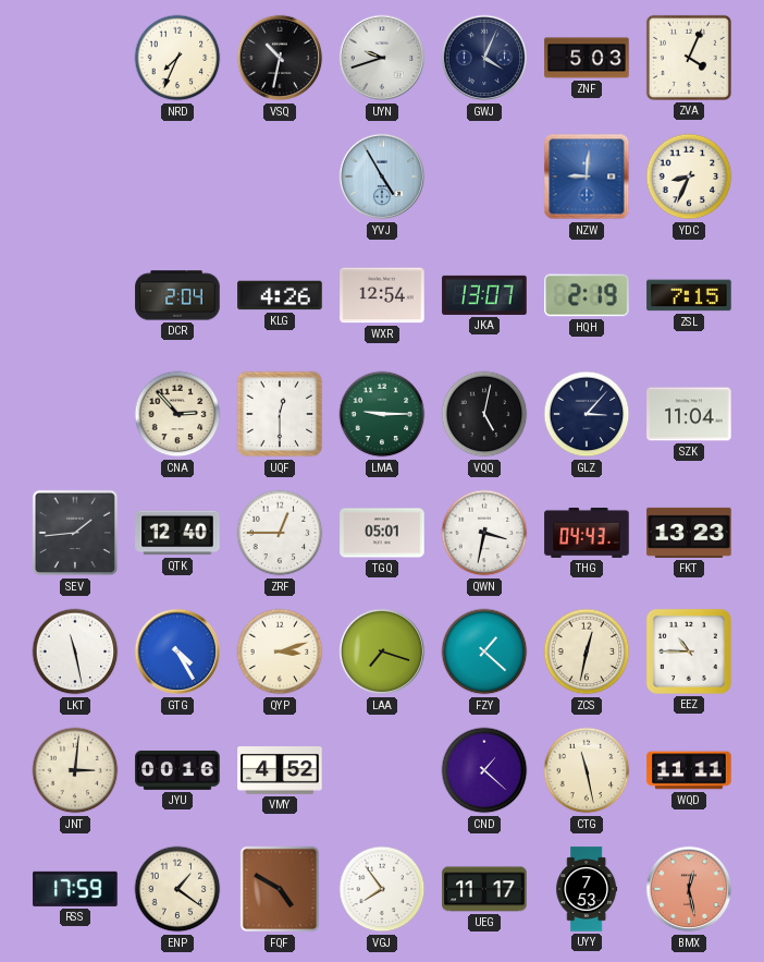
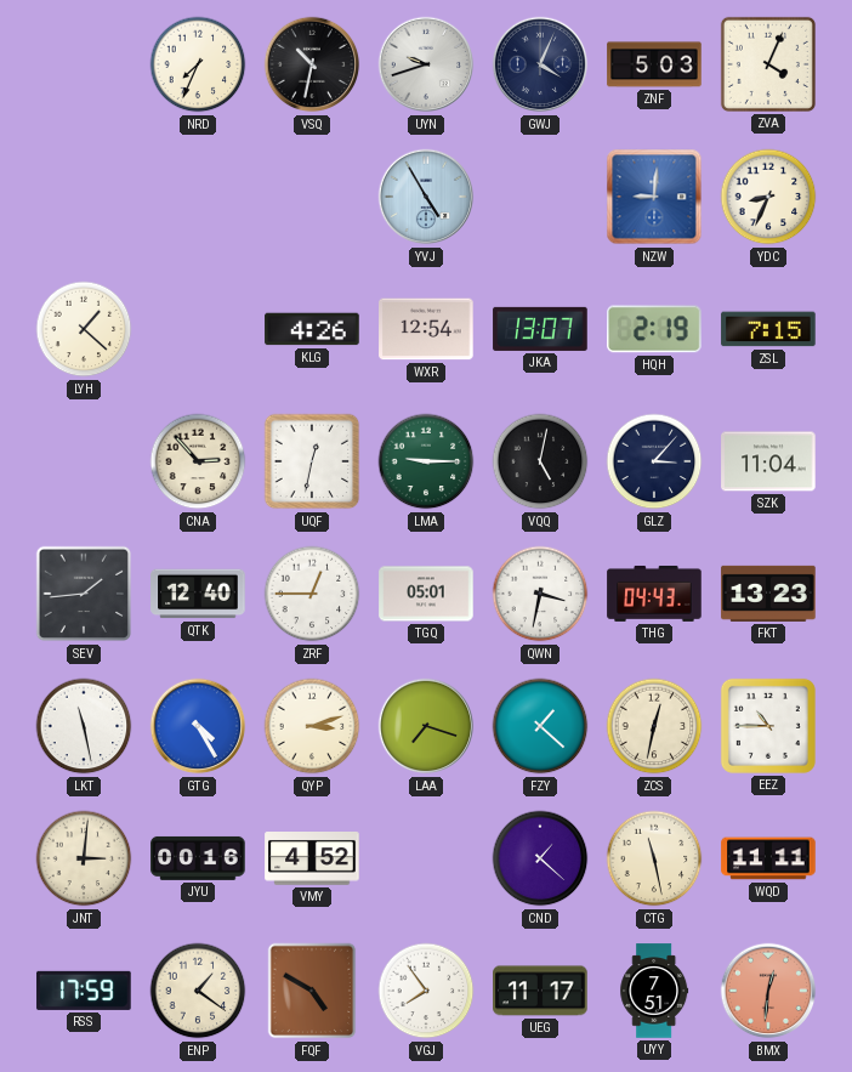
LYH: none -> 1:22 (84, 329)
DCR: 2:04 -> none (177, 295)
UQF: 12:30 -> 12:32 (312, 461)
UYY: 7:53 -> 7:51 (654, 991)
BMX: 12:28 -> 12:31 (768, 991)
